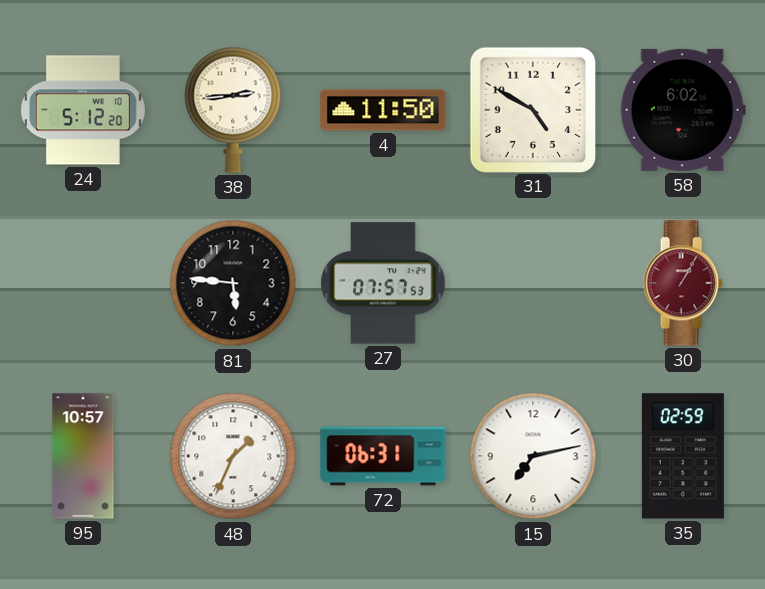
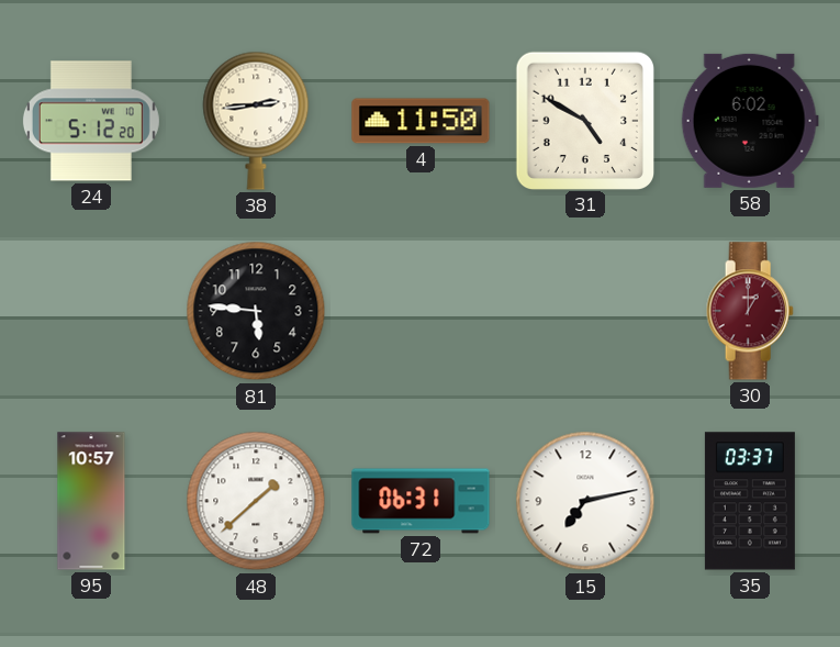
27: 07:57 -> none (383, 283)
30: 1:05 -> 1:00 (750, 311)
48: 1:34 -> 1:38 (256, 501)
35: 02:59 -> 03:37 (750, 501)
